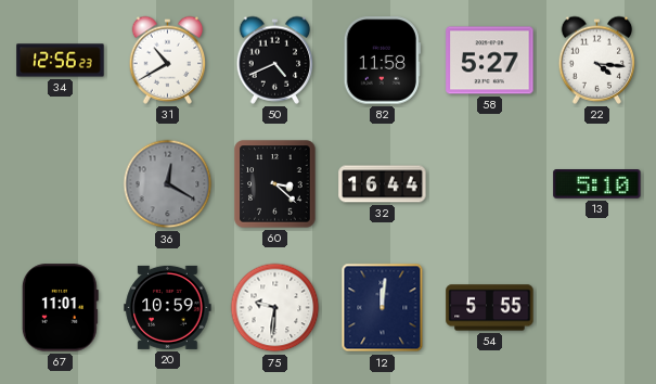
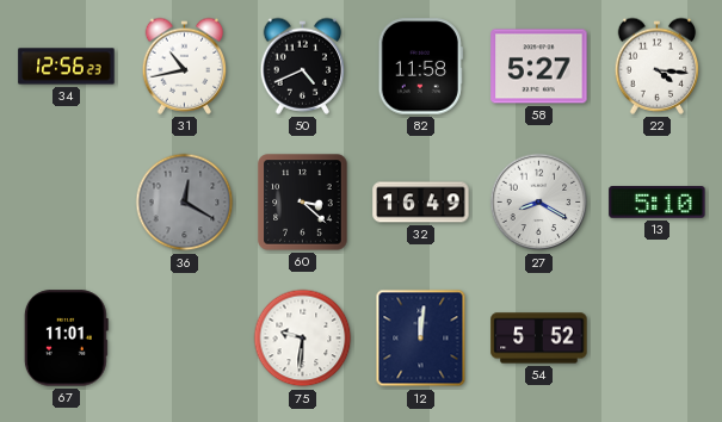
31: 10:40 -> 10:43 (185, 66)
32: 16:44 -> 16:49 (421, 203)
27: none -> 8:20 (539, 203)
20: 10:59 -> none (168, 307)
54: 5:55 -> 5:52 (539, 339)
